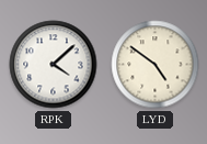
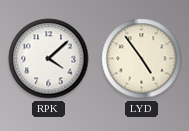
LYD: 4:51 -> 4:54 (142, 59)
